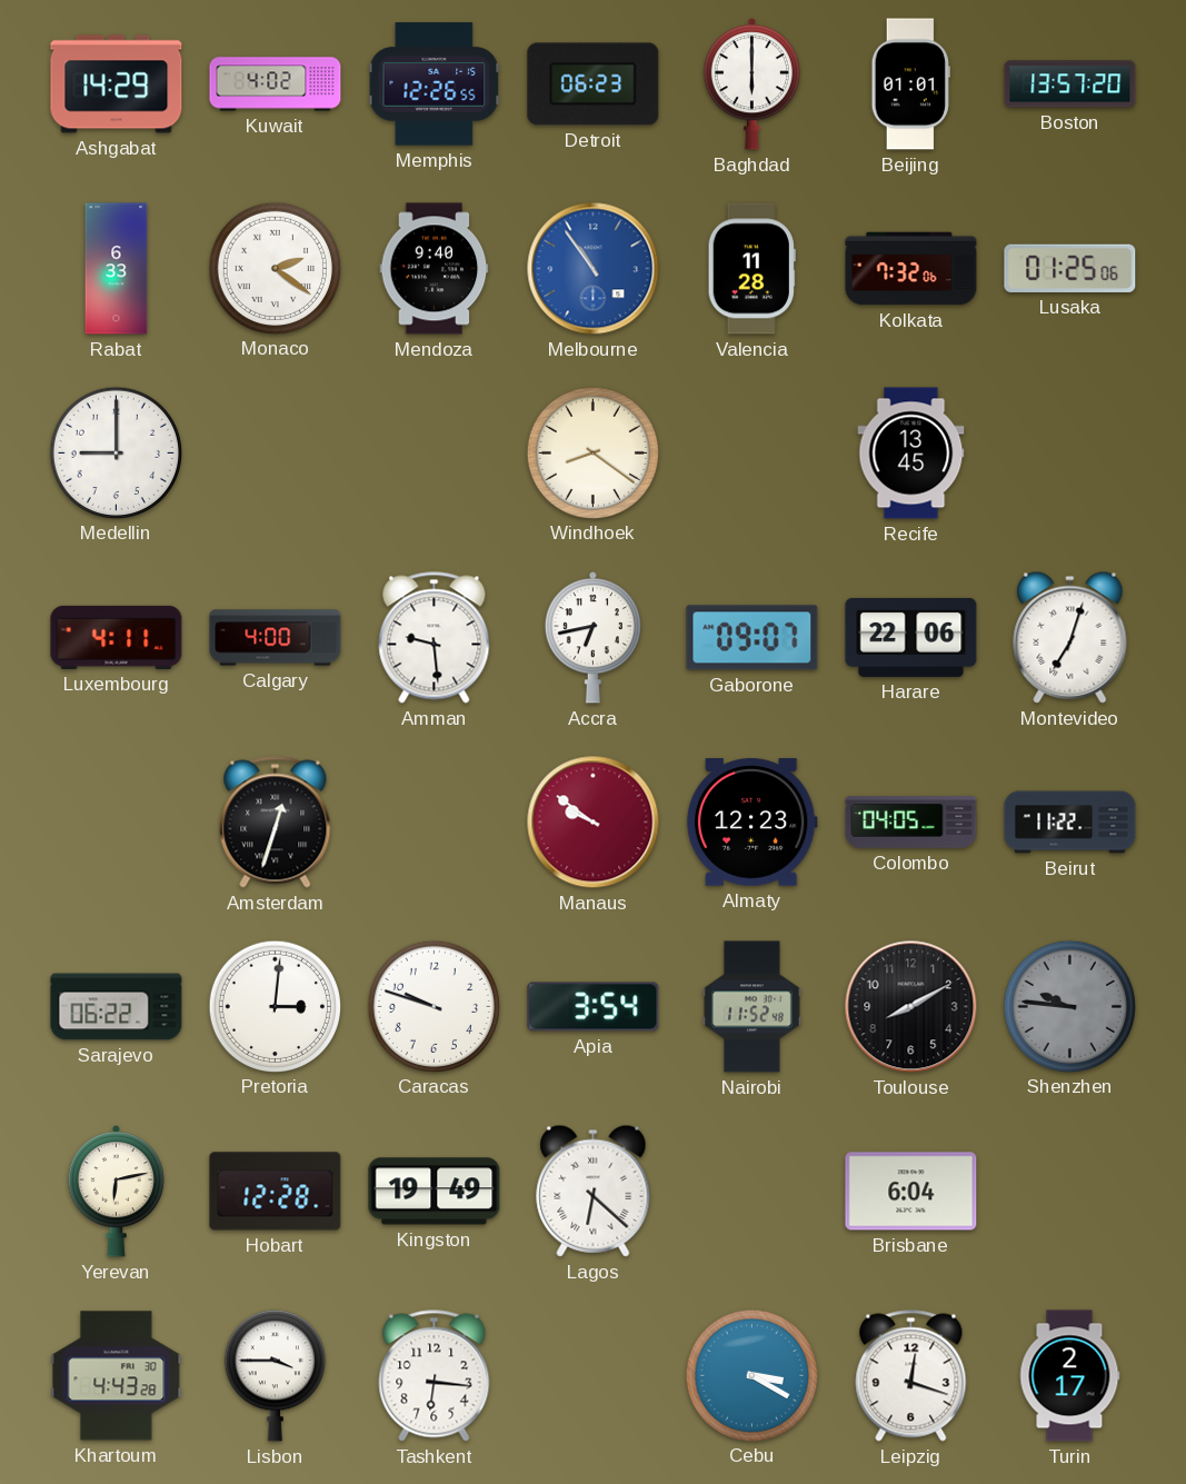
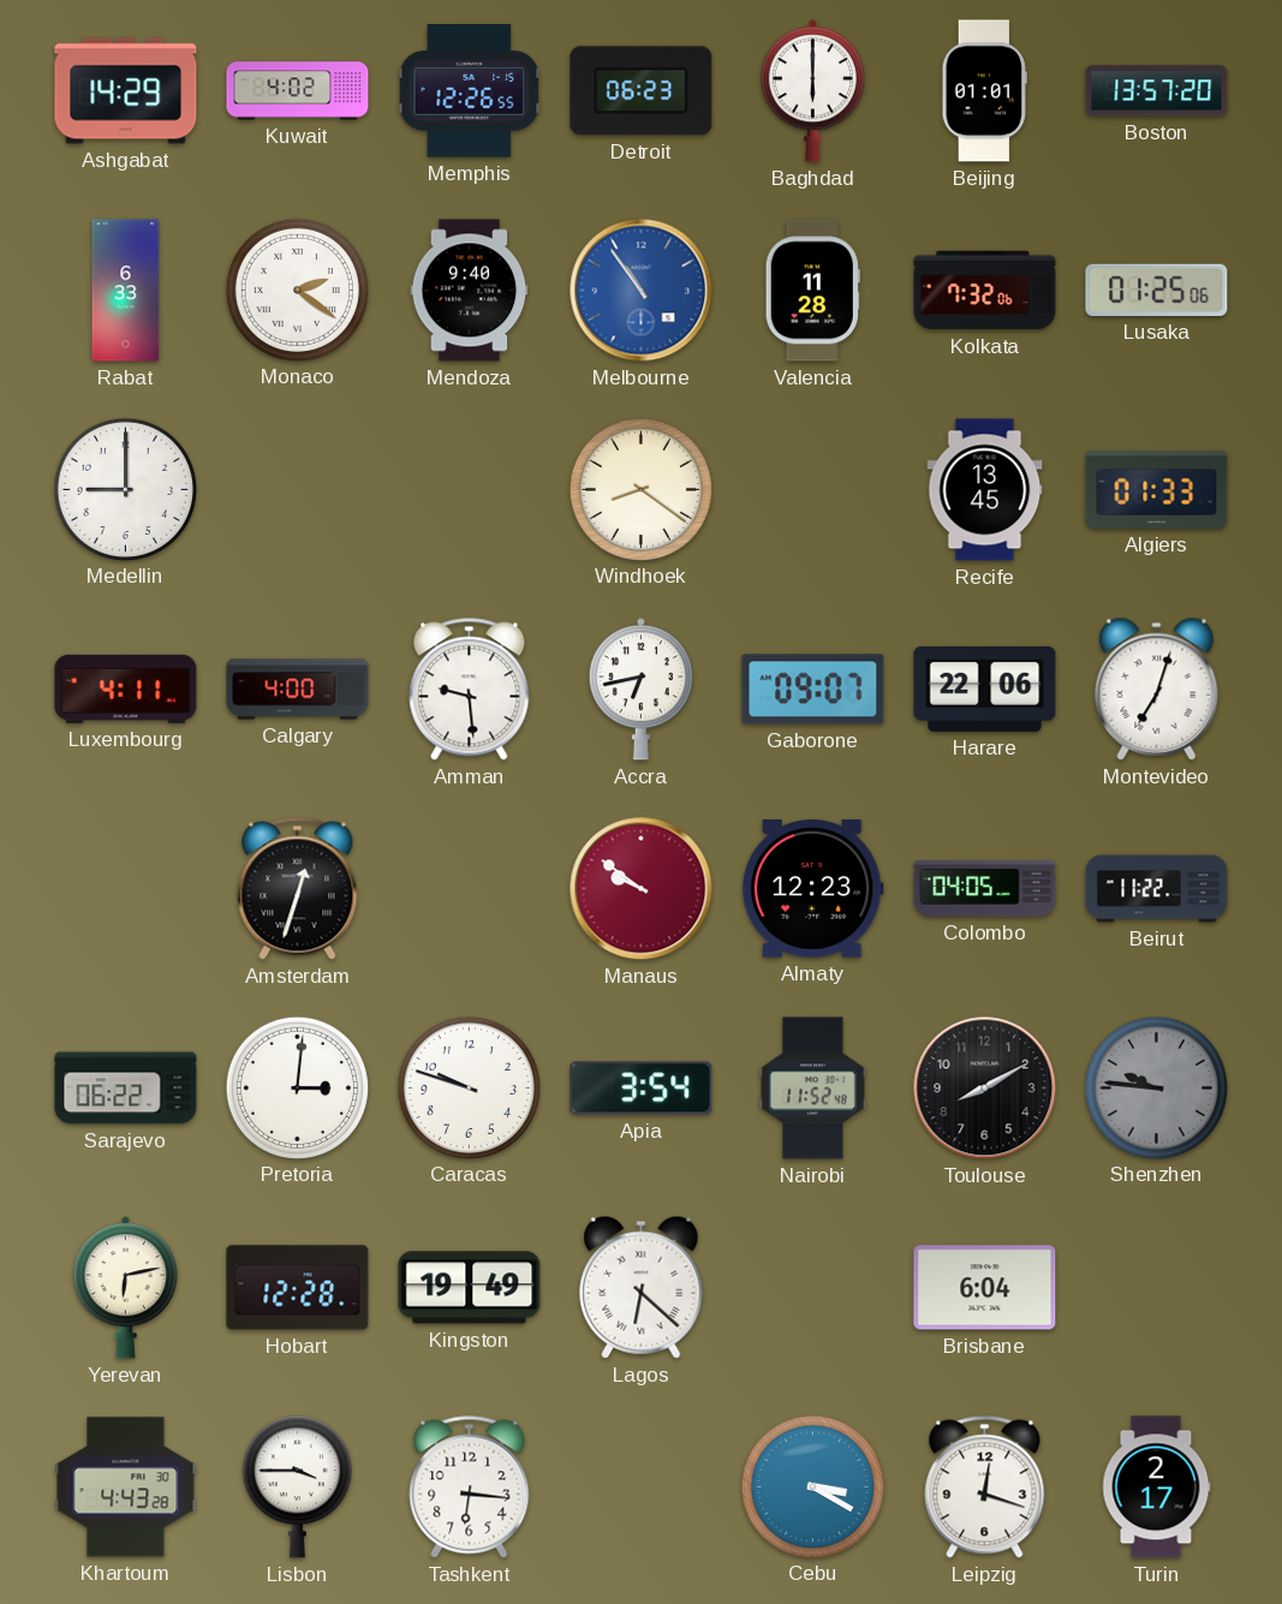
Algiers: none -> 01:33 (1157, 489)
